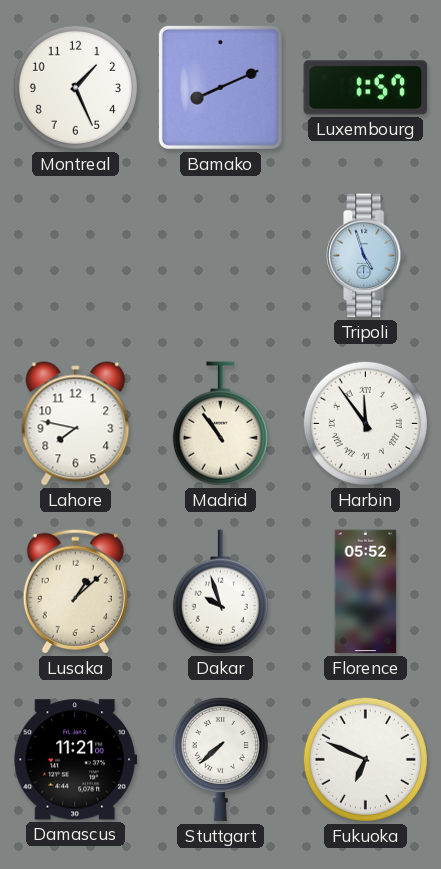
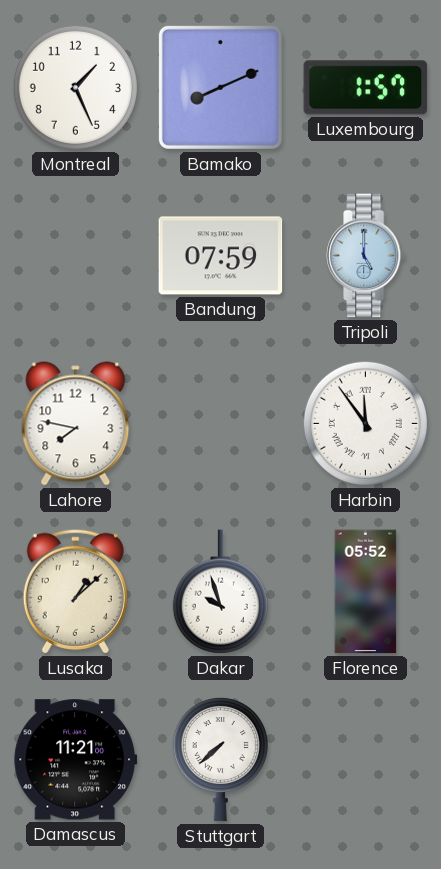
Bandung: none -> 07:59 (221, 256)
Tripoli: 4:57 -> 5:00 (366, 256)
Madrid: 10:54 -> none (220, 424)
Fukuoka: 6:49 -> none (365, 759)
